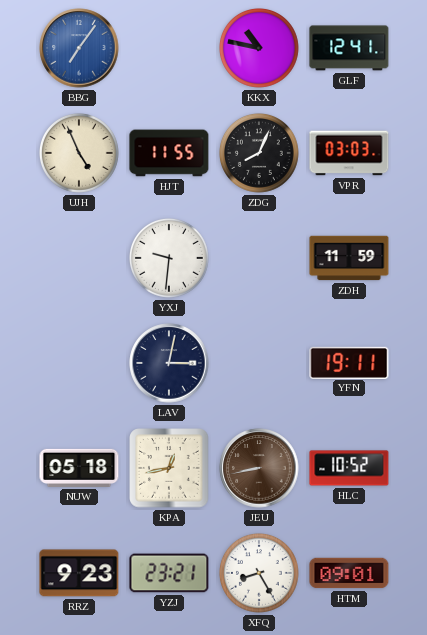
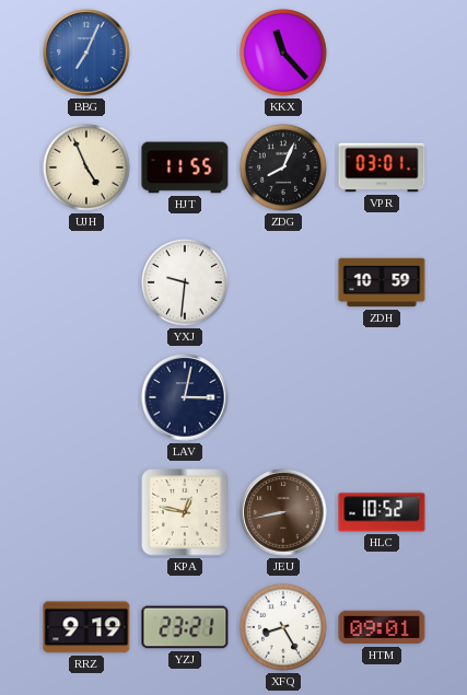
BBG: 7:06 -> 7:04 (86, 53)
KKX: 10:47 -> 11:23 (284, 54)
GLF: 12:41 -> none (349, 48)
VPR: 03:03 -> 03:01 (382, 167)
ZDH: 11:59 -> 10:59 (382, 282)
YFN: 19:11 -> none (349, 362)
NUW: 05:18 -> none (79, 468)
KPA: 12:43 -> 12:47 (185, 512)
RRZ: 9:23 -> 9:19 (86, 627)
